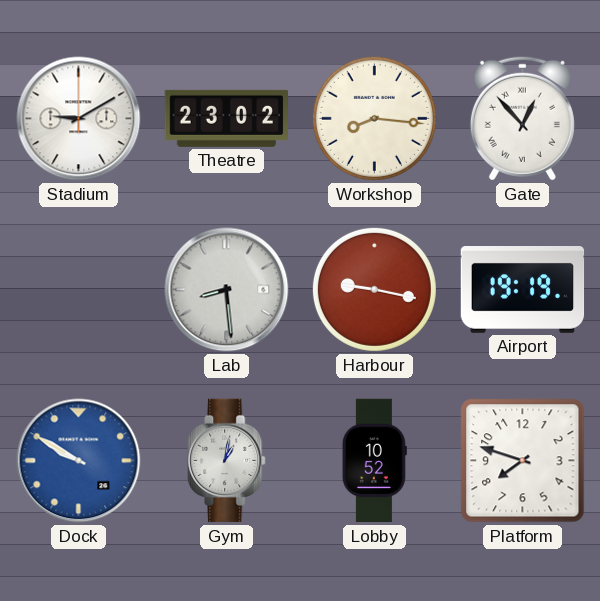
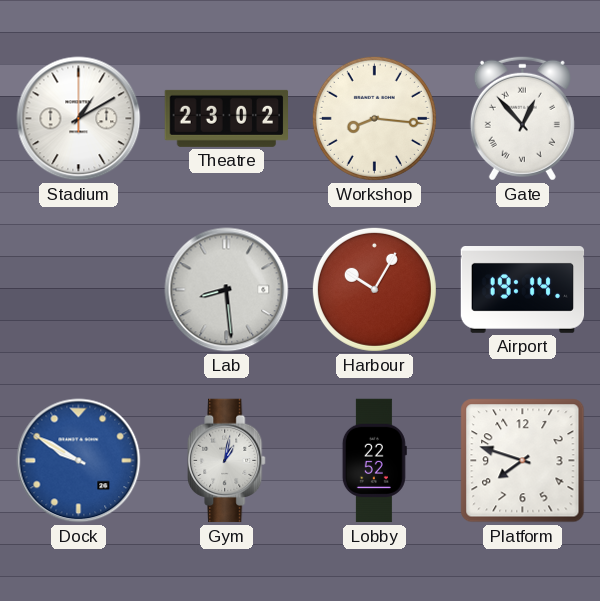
Stadium: 9:10 -> 1:10 (79, 119)
Harbour: 9:17 -> 10:05 (374, 289)
Airport: 19:19 -> 19:14 (523, 290)
Lobby: 10:52 -> 22:52 (374, 461)
